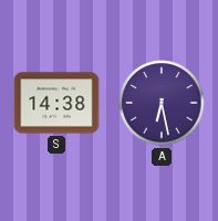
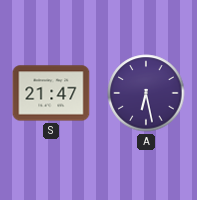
S: 14:38 -> 21:47 (51, 93)
